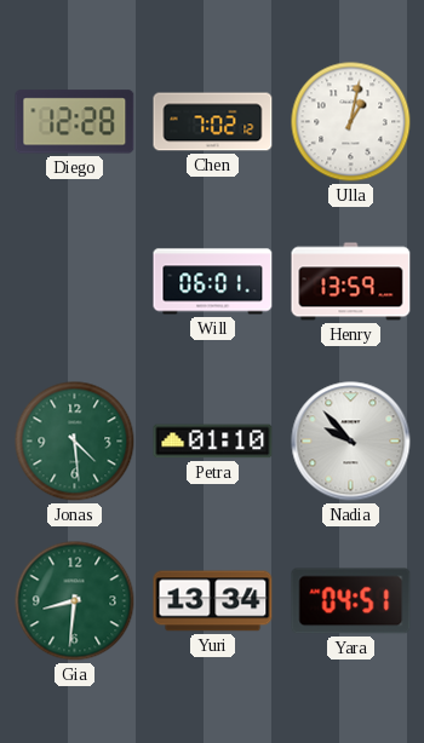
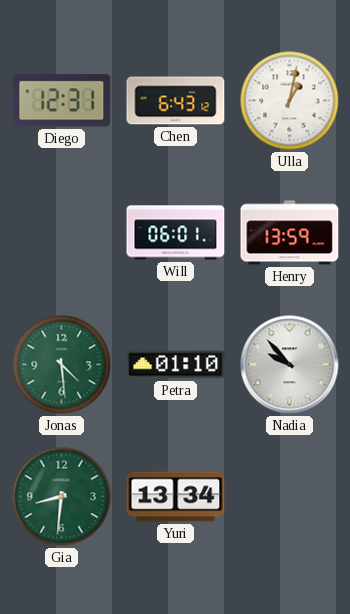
Diego: 12:28 -> 12:31 (62, 101)
Chen: 7:02 -> 6:43 (176, 101)
Yara: 04:51 -> none (351, 601)
